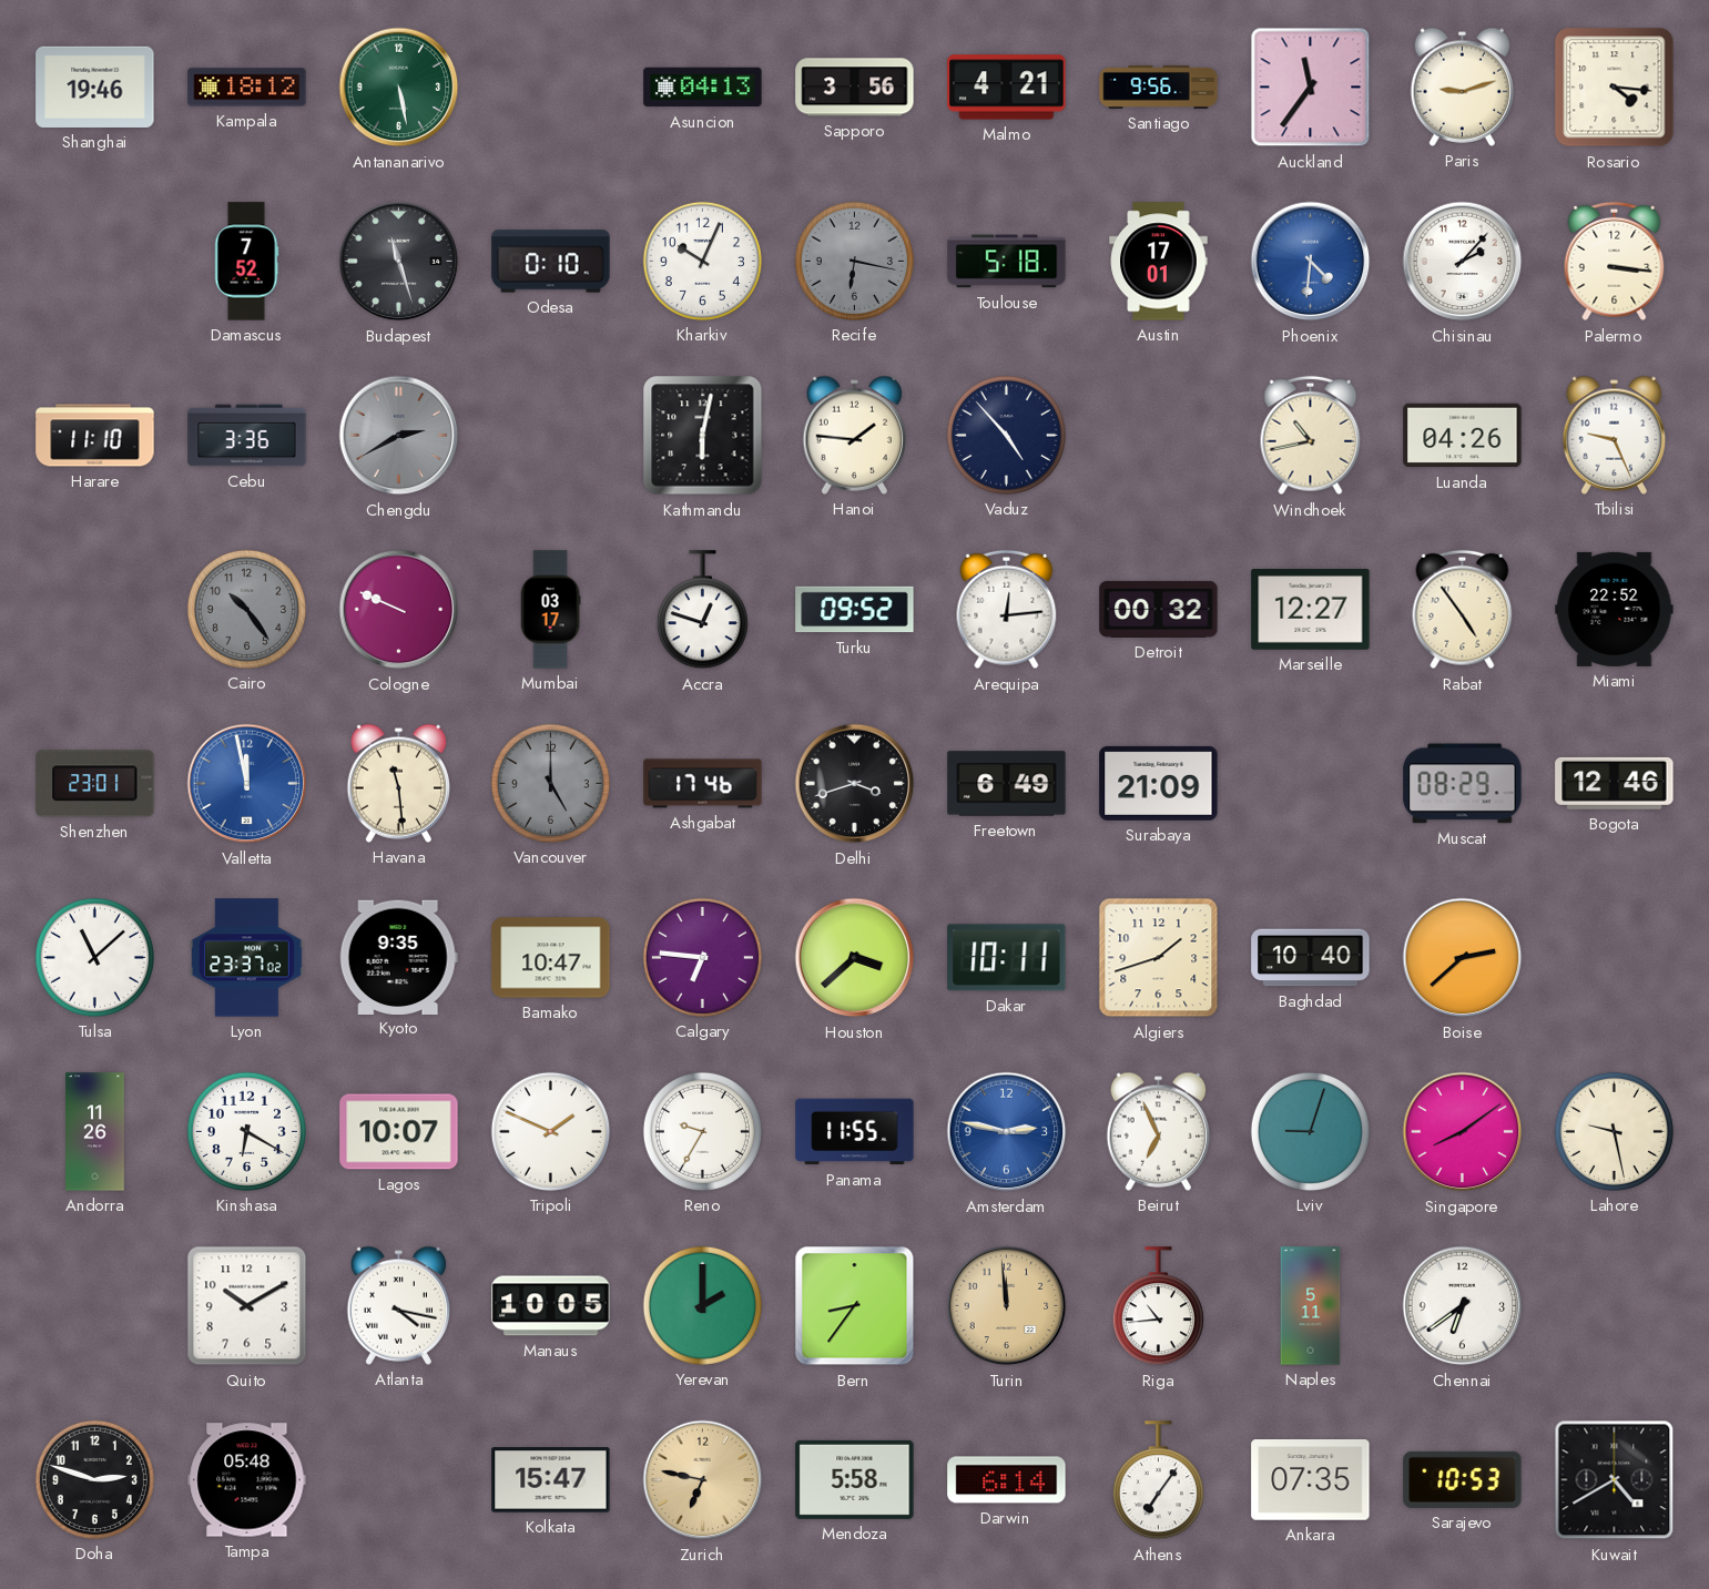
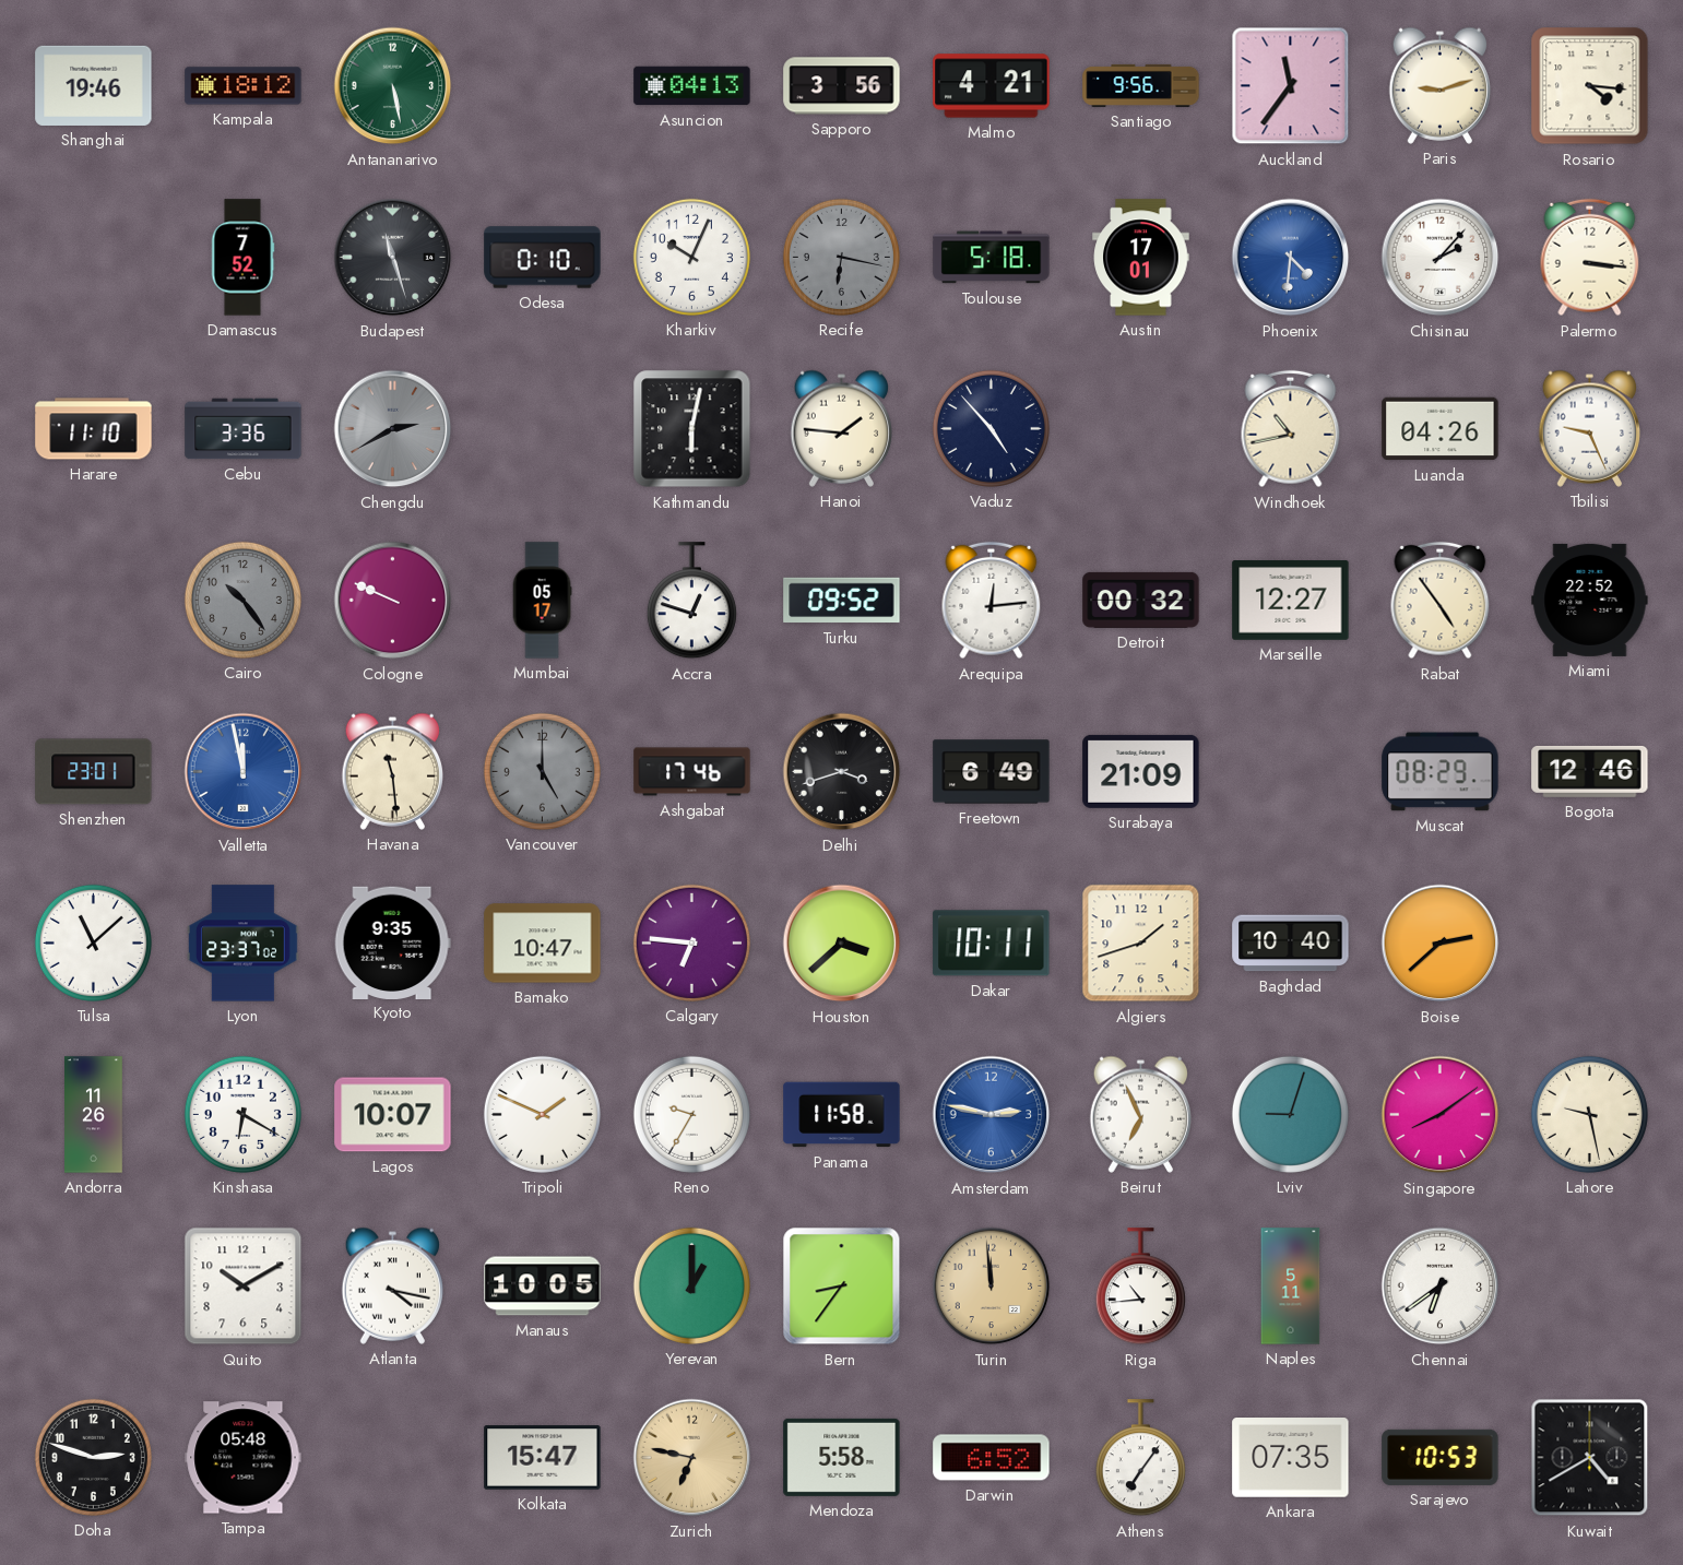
Mumbai: 03:17 -> 05:17 (542, 601)
Panama: 11:55 -> 11:58 (842, 1115)
Yerevan: 2:00 -> 1:00 (691, 1285)
Darwin: 6:14 -> 6:52 (992, 1458)
